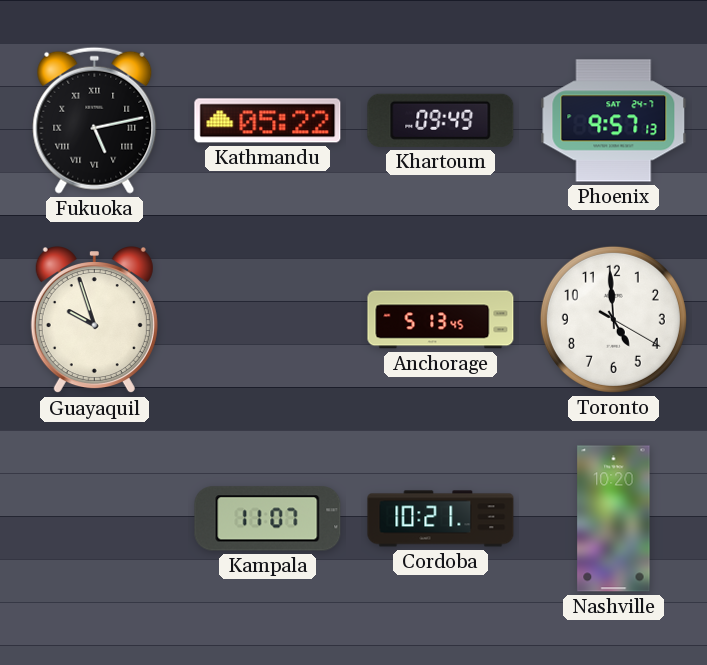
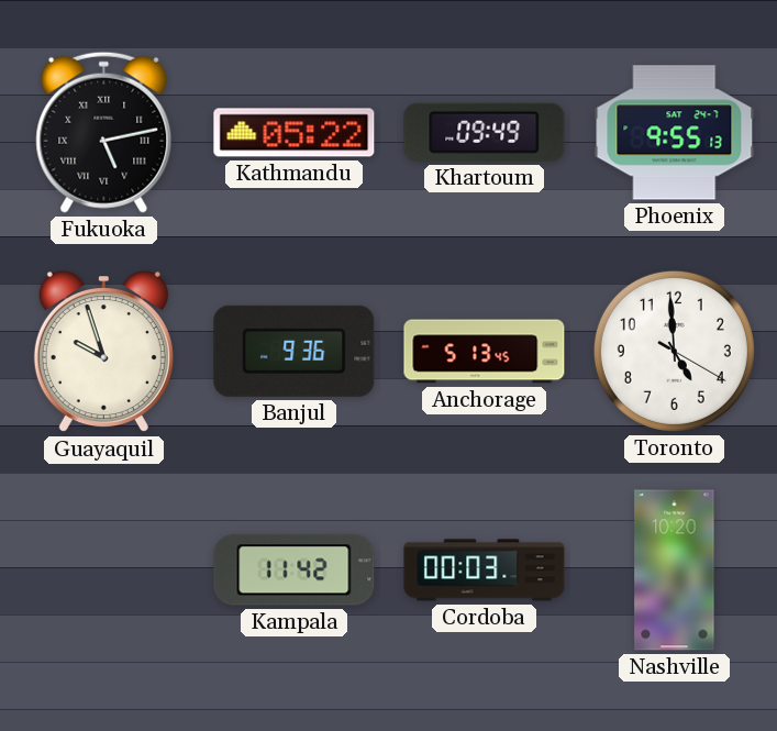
Phoenix: 9:57 -> 9:55 (675, 133)
Banjul: none -> 9:36 (295, 351)
Kampala: 11:07 -> 11:42 (295, 571)
Cordoba: 10:21 -> 00:03 (485, 571)
